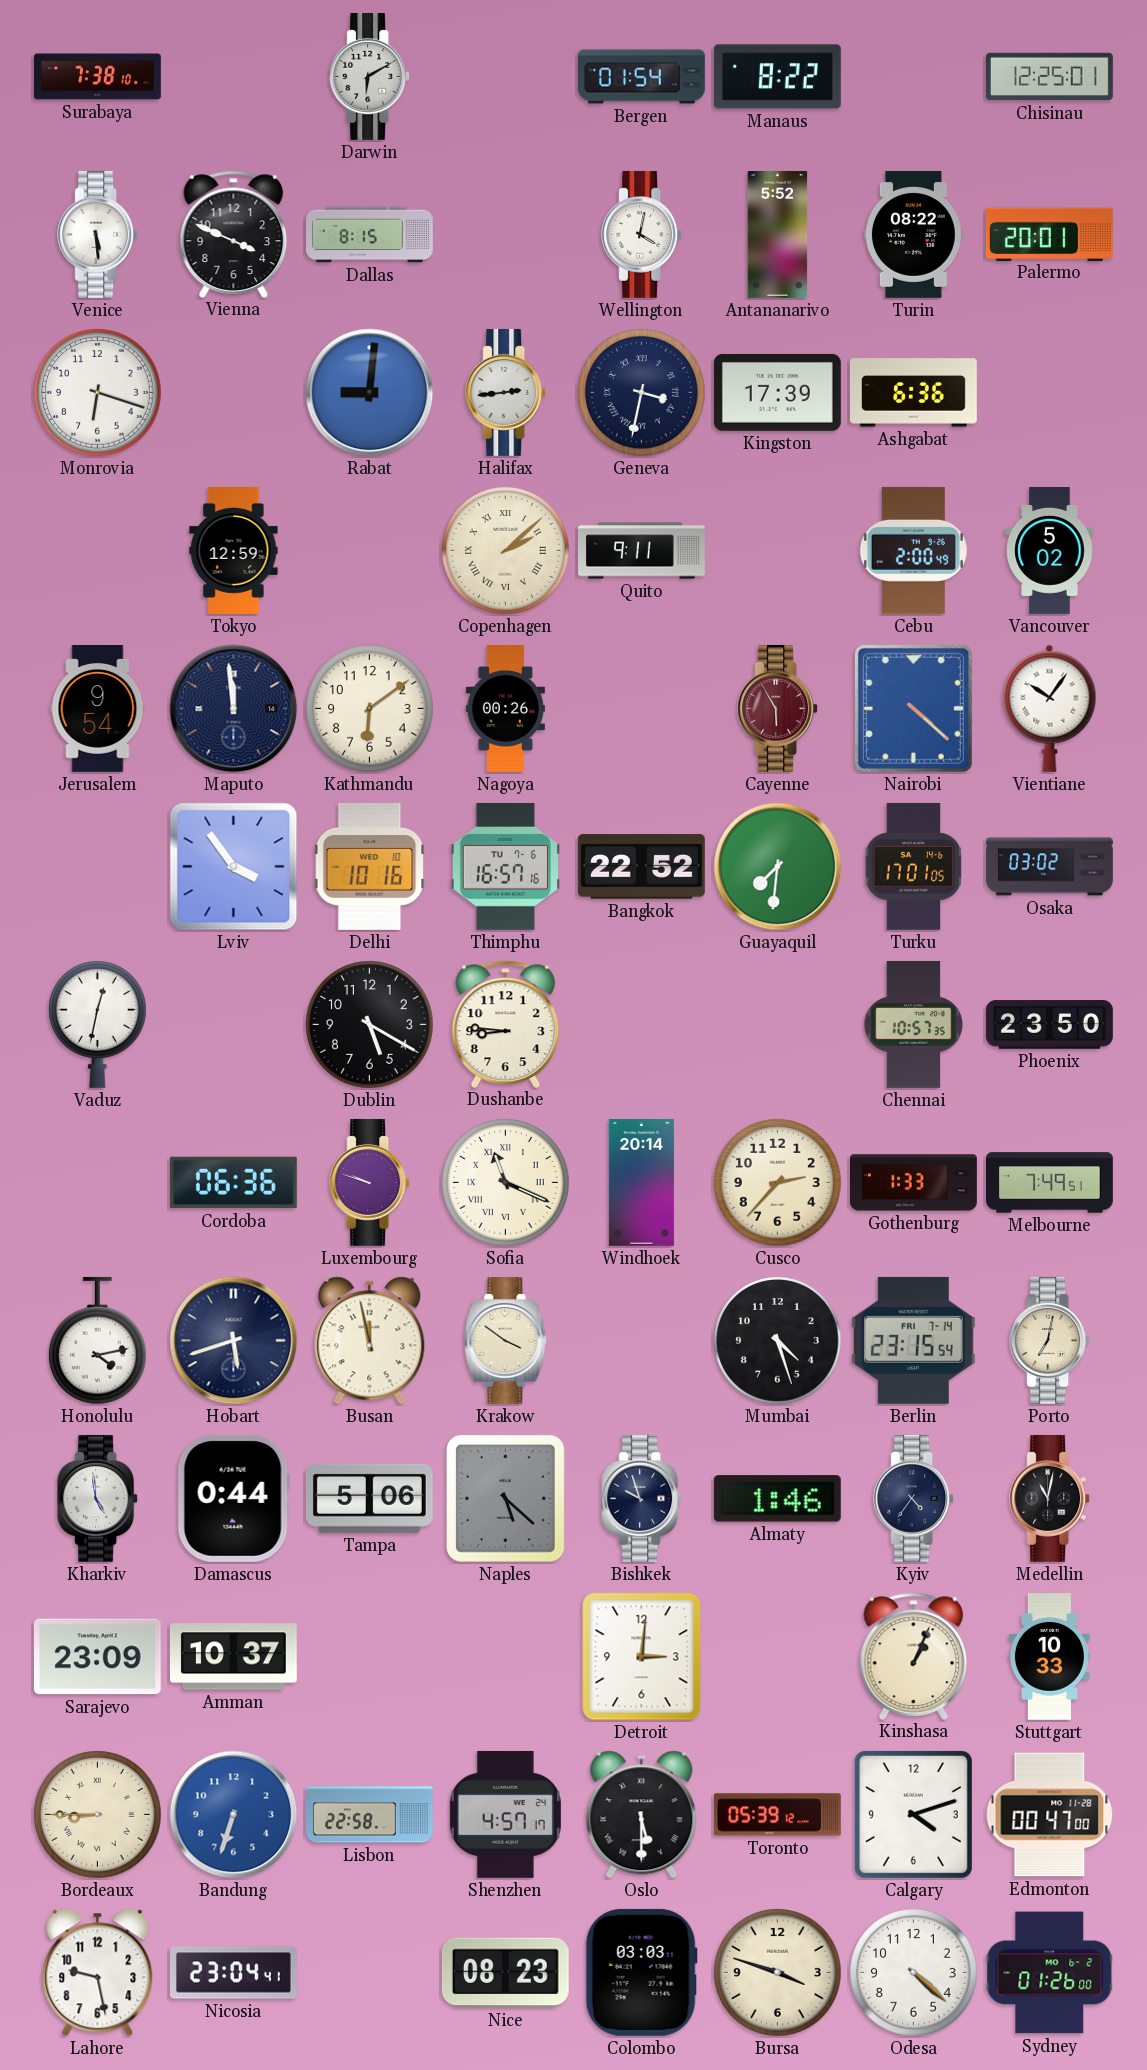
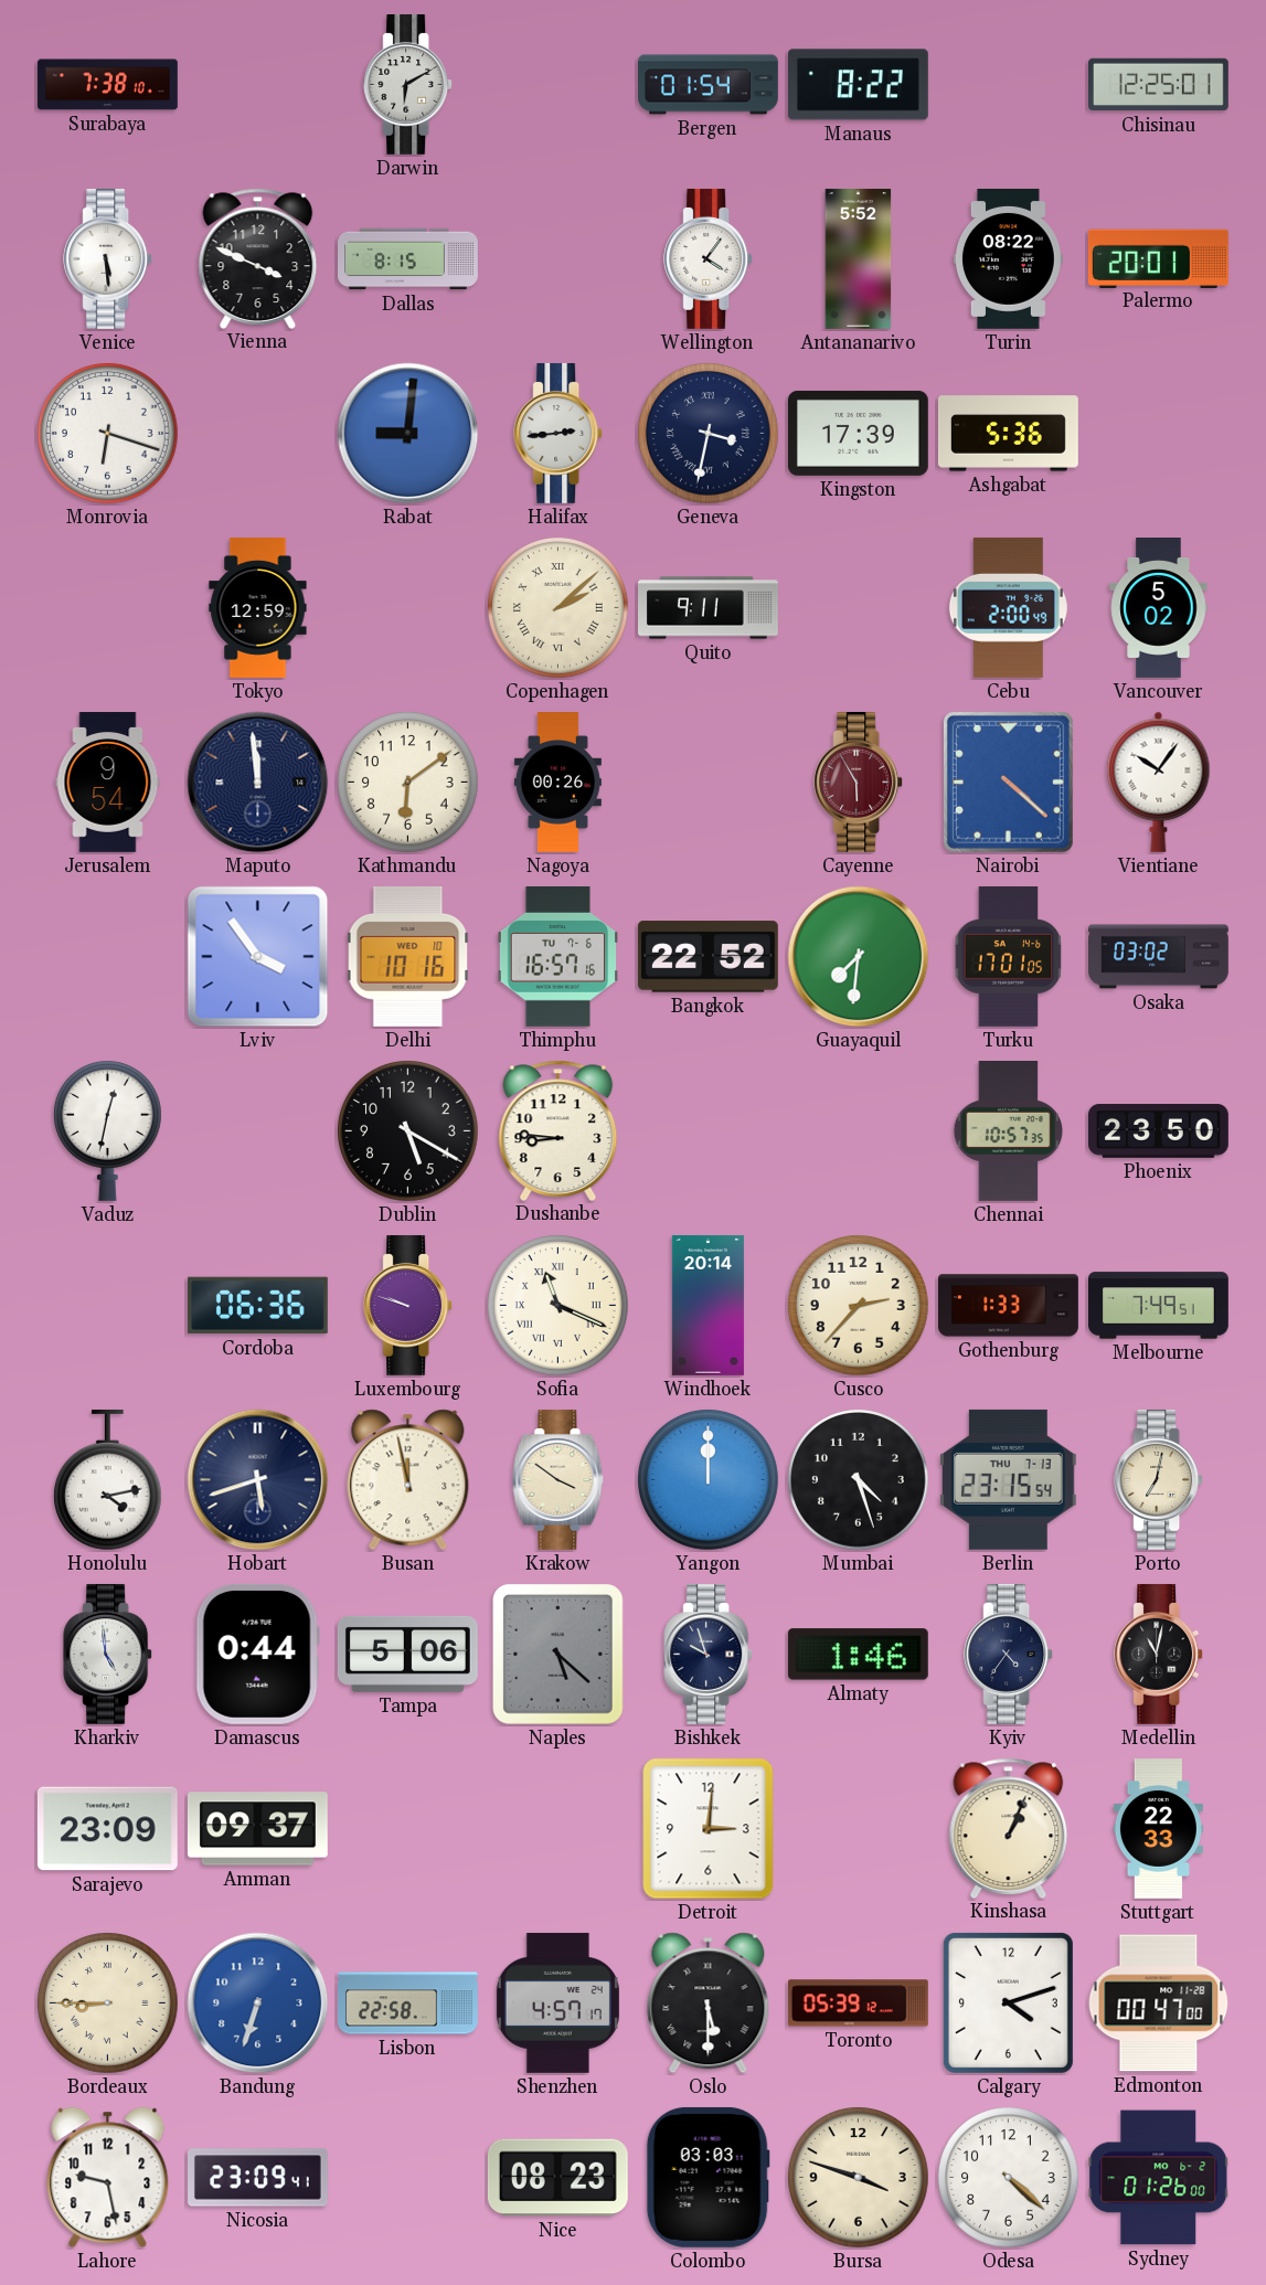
Wellington: 4:02 -> 4:06 (709, 258)
Ashgabat: 6:36 -> 5:36 (1008, 434)
Yangon: none -> 12:00 (709, 1480)
Berlin date: FRI 7-14 -> THU 7-13 (1008, 1479)
Amman: 10:37 -> 09:37 (257, 1829)
Stuttgart: 10:33 -> 22:33 (1158, 1829)
Nicosia: 23:04 -> 23:09 (258, 2178)
